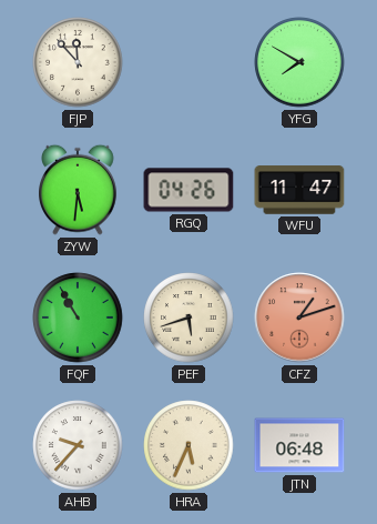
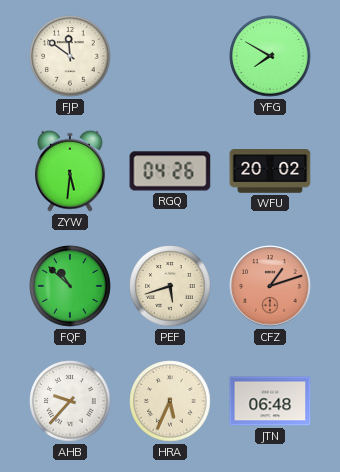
FJP: 11:53 -> 11:51 (70, 56)
WFU: 11:47 -> 20:02 (270, 171)
FQF: 10:55 -> 10:52 (70, 286)
